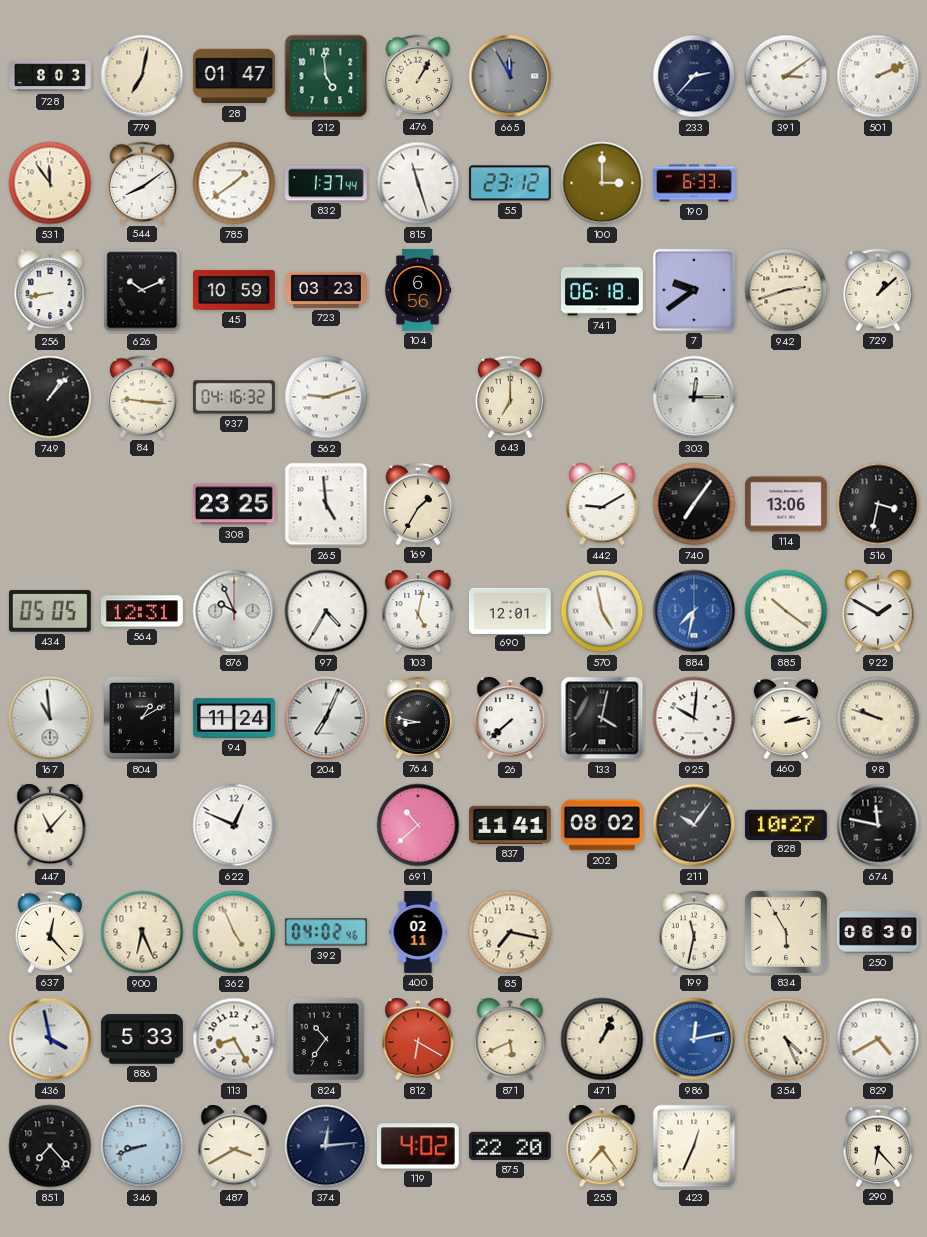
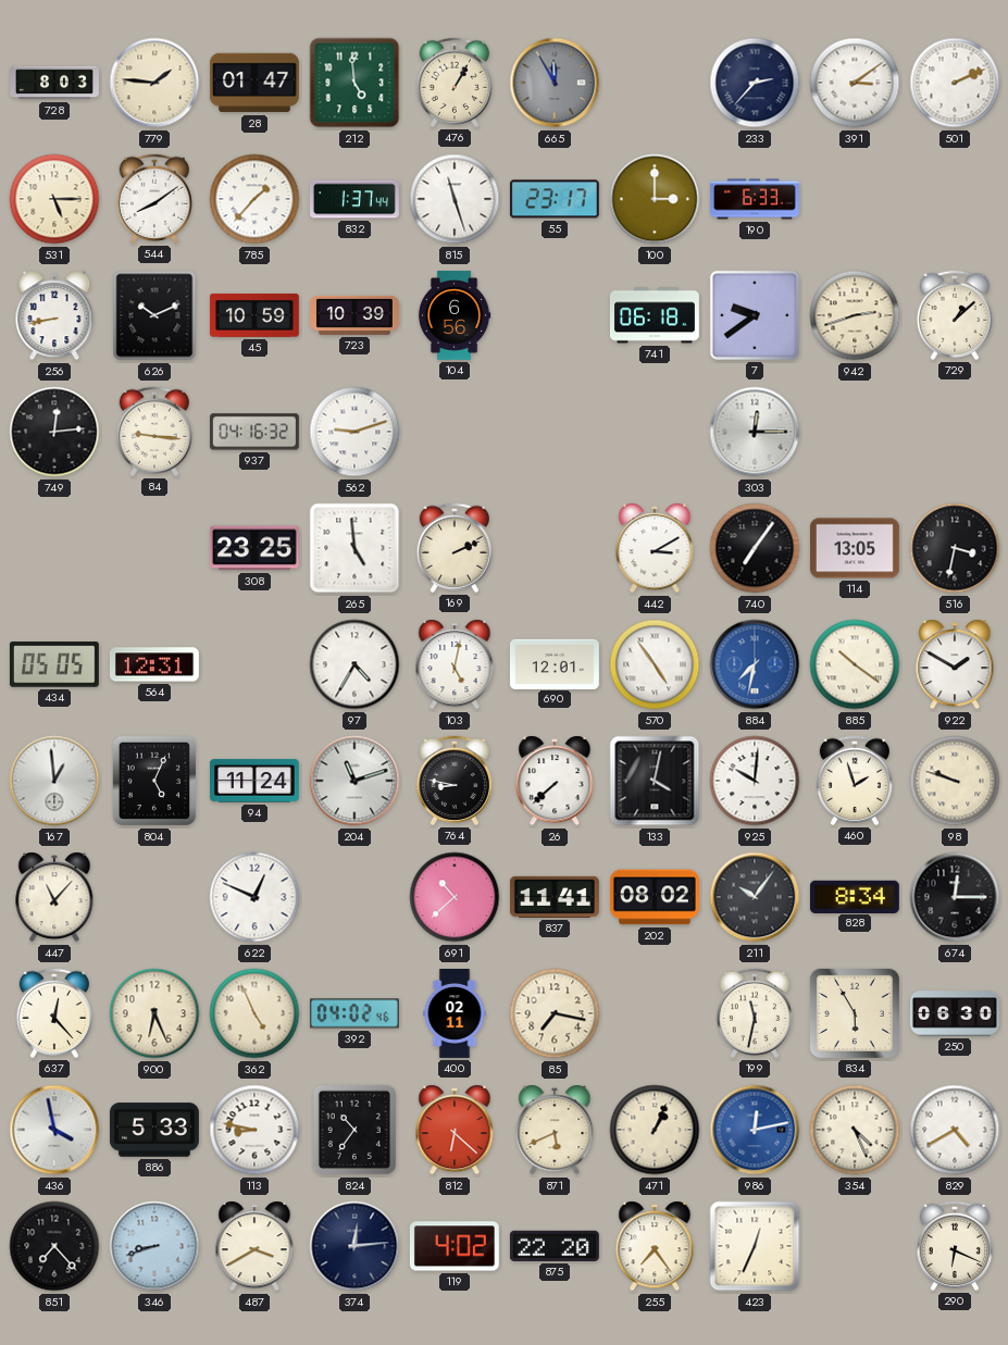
779: 7:02 -> 1:46 (154, 83)
531: 11:54 -> 5:15 (54, 199)
785: 1:39 -> 1:37 (254, 199)
55: 23:12 -> 23:17 (555, 199)
723: 03:23 -> 10:39 (356, 315)
749: 1:07 -> 12:14 (54, 432)
643: 7:00 -> none (509, 397)
169: 1:35 -> 2:11 (453, 548)
442: 9:10 -> 3:10 (655, 548)
114: 13:06 -> 13:05 (855, 548)
876: 9:56 -> none (234, 611)
570: 4:58 -> 4:54 (655, 664)
167: 10:59 -> 12:59 (54, 781)
804: 1:10 -> 5:04 (154, 781)
204: 7:04 -> 11:12 (354, 781)
460: 2:13 -> 1:57 (854, 781)
828: 10:27 -> 8:34 (855, 896)
674: 11:47 -> 12:15 (955, 897)
113: 8:25 -> 8:47 (254, 1130)
812: 6:20 -> 6:22 (455, 1130)
290: 6:23 -> 6:19 (954, 1246)
